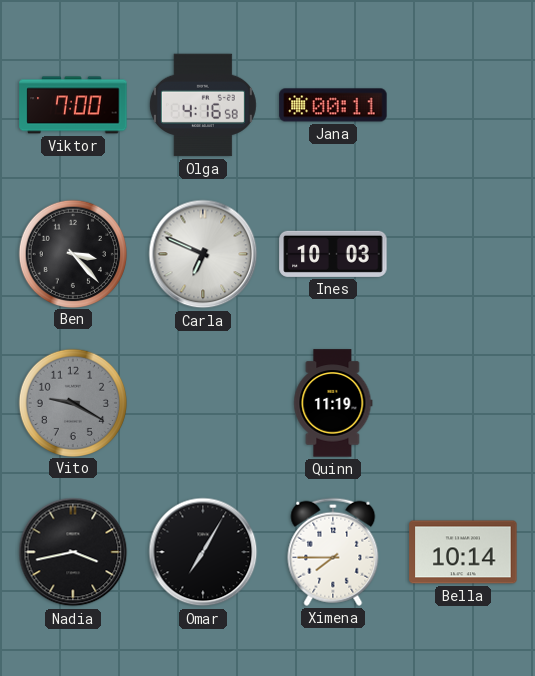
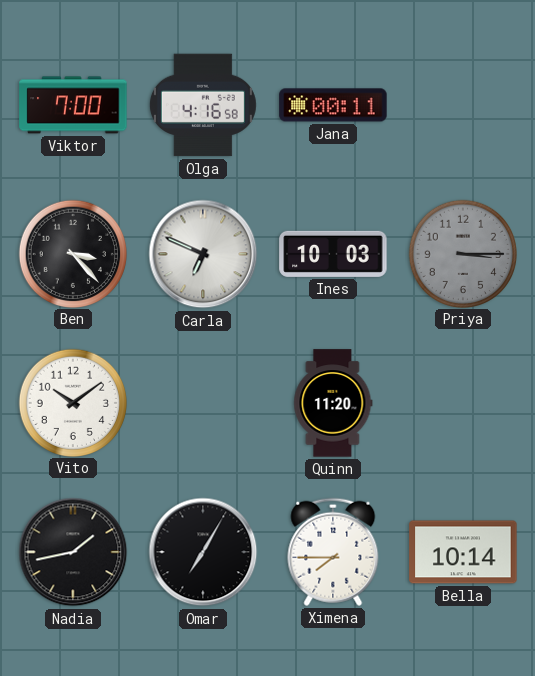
Priya: none -> 3:15 (462, 253)
Vito: 9:20 -> 10:09 (72, 402)
Vito dial: grey -> white (72, 402)
Quinn: 11:19 -> 11:20 (333, 403)
Nadia: 3:43 -> 1:43 (73, 552)
